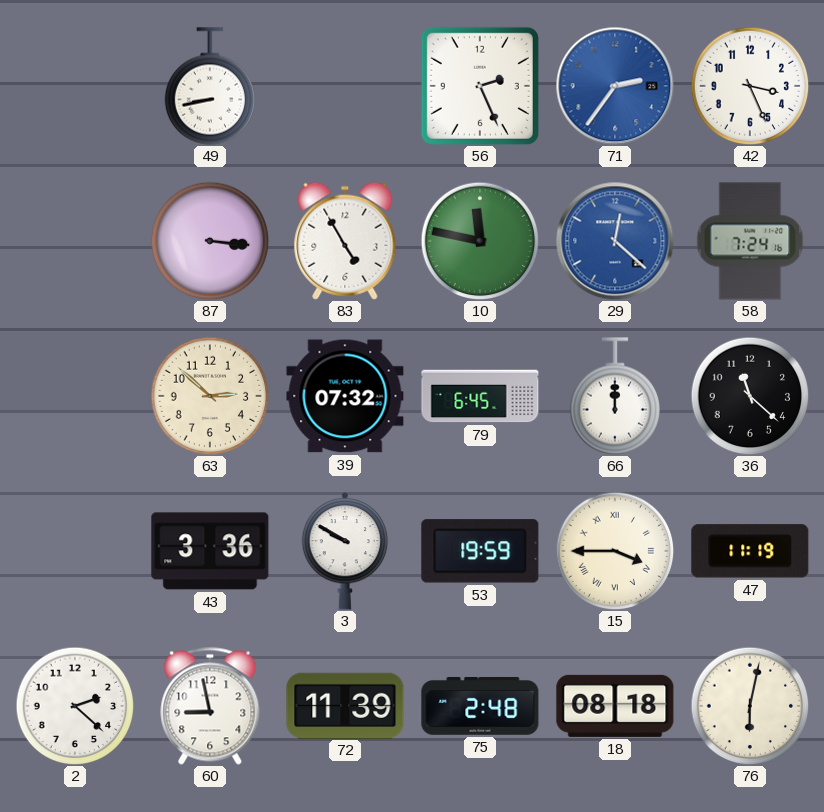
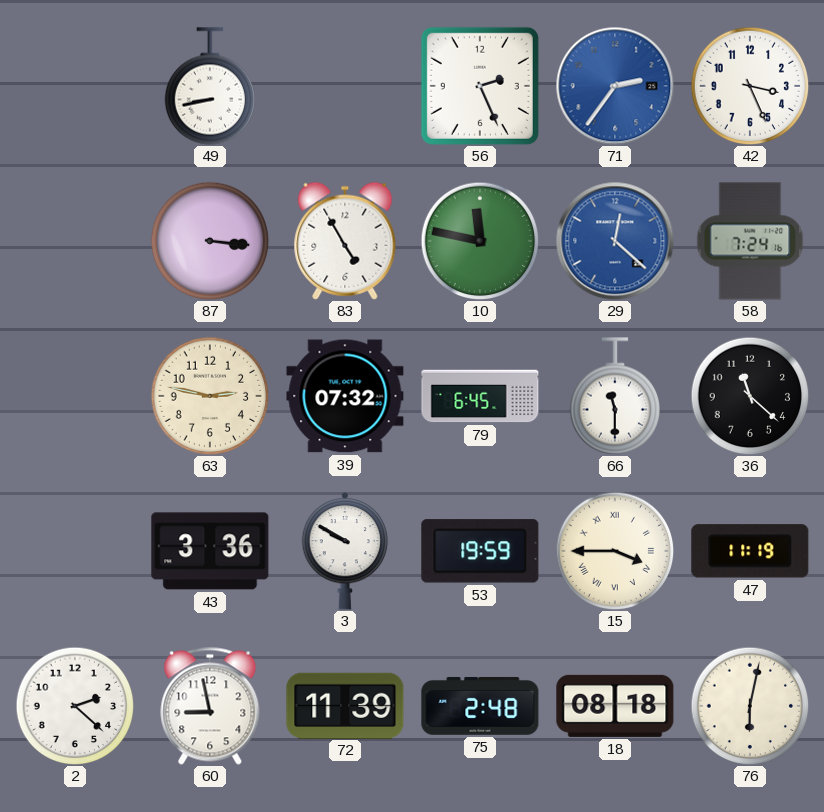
63: 2:52 -> 2:47 (210, 396)
66: 12:00 -> 11:30 (614, 396)
